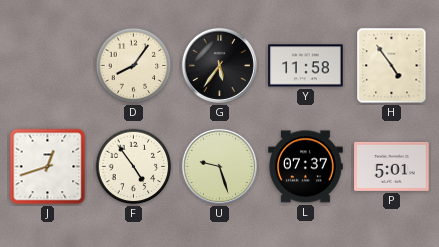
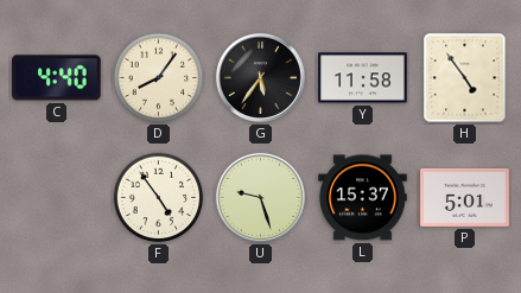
C: none -> 4:40 (57, 78)
J: 12:42 -> none (48, 167)
L: 07:37 -> 15:37 (363, 198)
